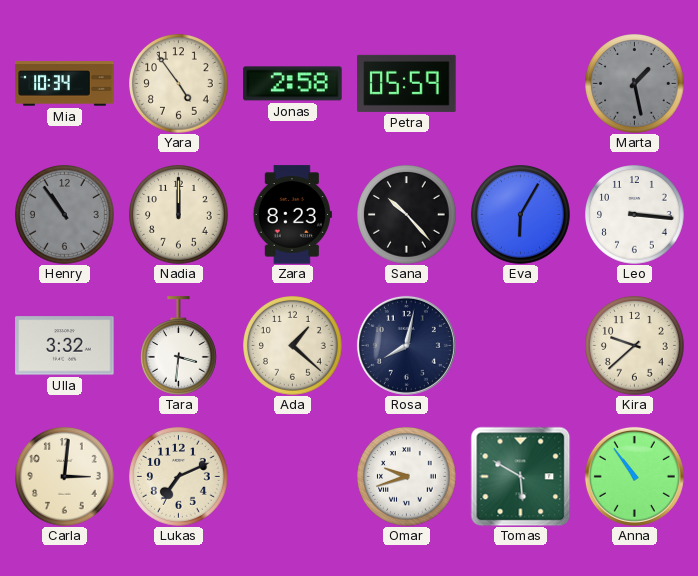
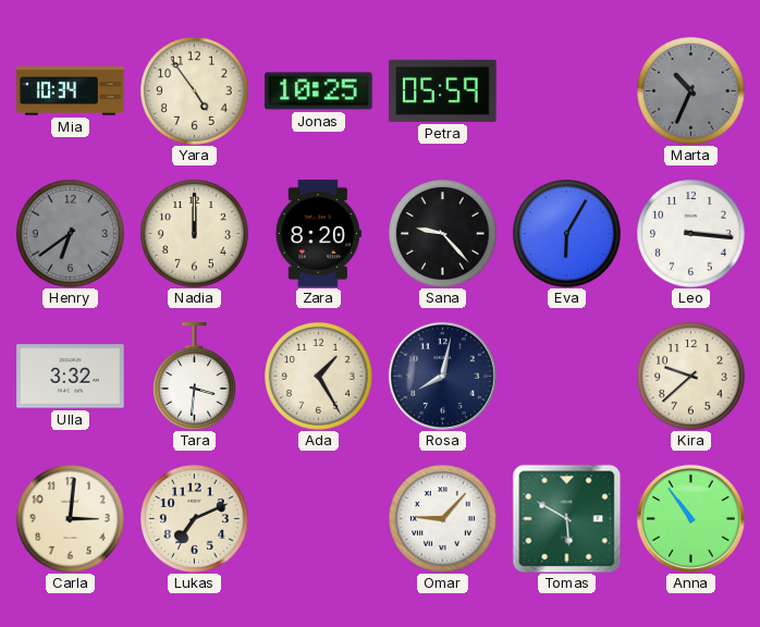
Jonas: 2:58 -> 10:25 (319, 91)
Marta: 1:28 -> 10:34 (691, 91)
Henry: 10:54 -> 6:39 (71, 234)
Zara: 8:23 -> 8:20 (318, 234)
Sana: 10:23 -> 9:23 (443, 234)
Ada: 1:22 -> 1:25 (319, 377)
Omar: 9:42 -> 9:07 (443, 519)
